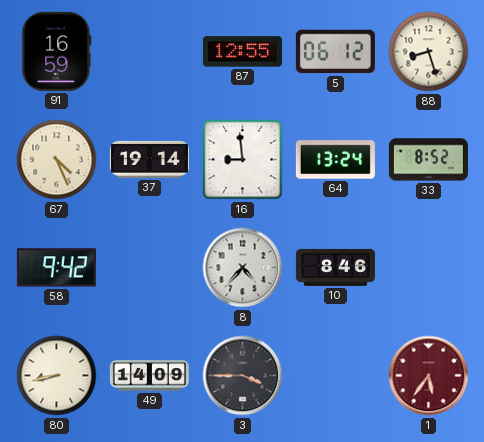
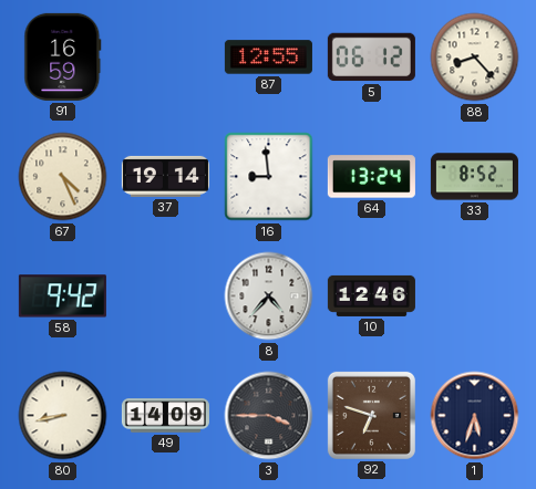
88: 8:27 -> 8:23 (475, 58)
10: 8:46 -> 12:46 (371, 295)
92: none -> 6:48 (371, 415)
1: 5:36 -> 5:33 (475, 416)
1 dial: burgundy -> navy (475, 416)
